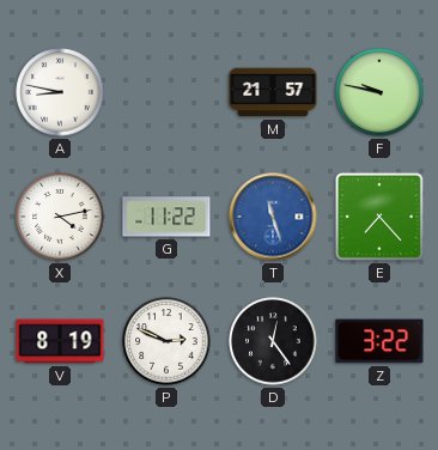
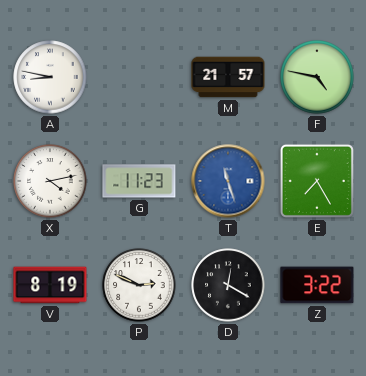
F: 9:47 -> 4:47 (317, 77)
G: 11:22 -> 11:23 (139, 181)
E: 7:23 -> 7:25 (317, 181)
D: 12:24 -> 12:20 (228, 285)
